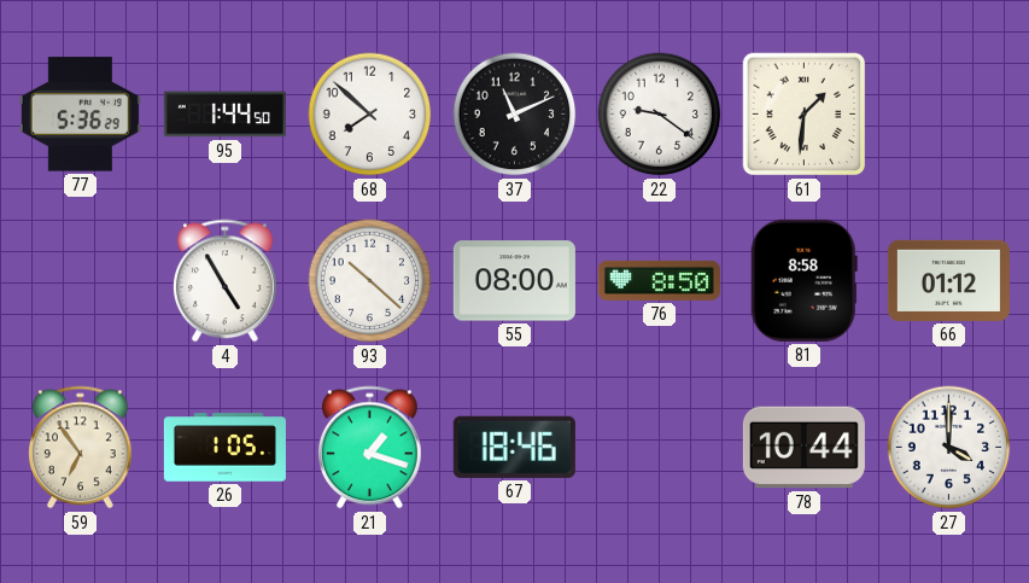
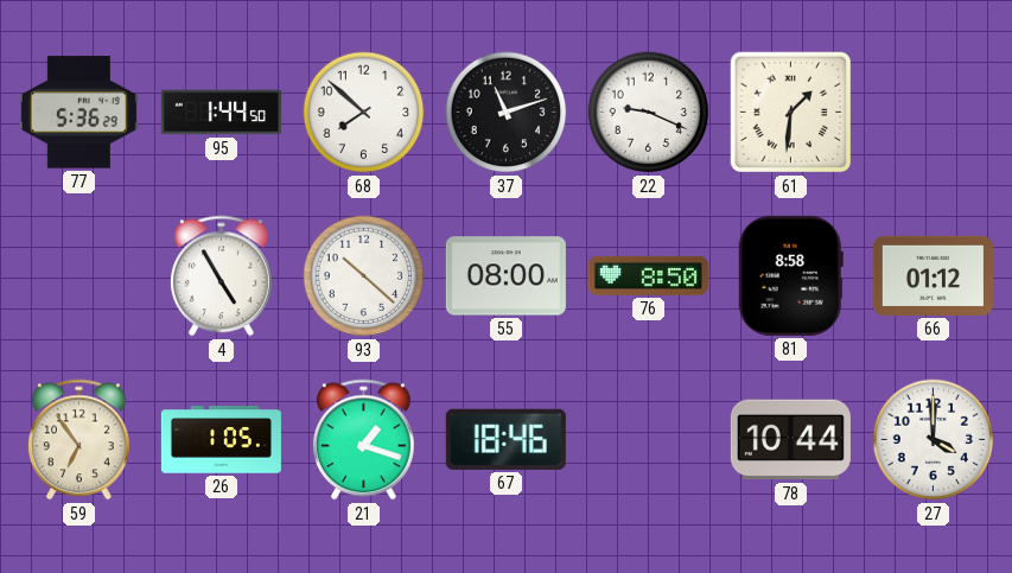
37: 11:11 -> 11:12 (507, 113)
22: 9:21 -> 9:19 (649, 113)
